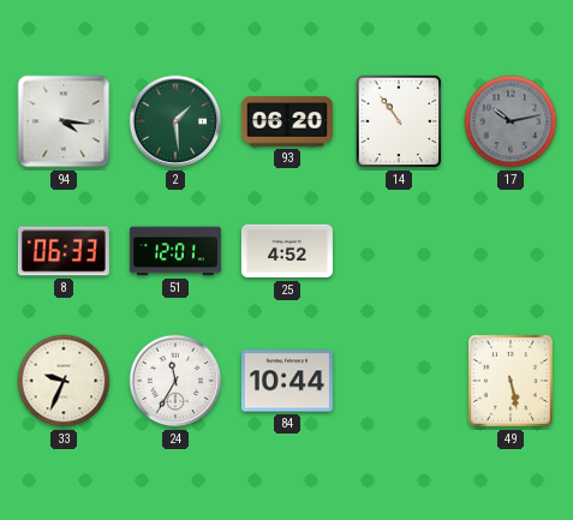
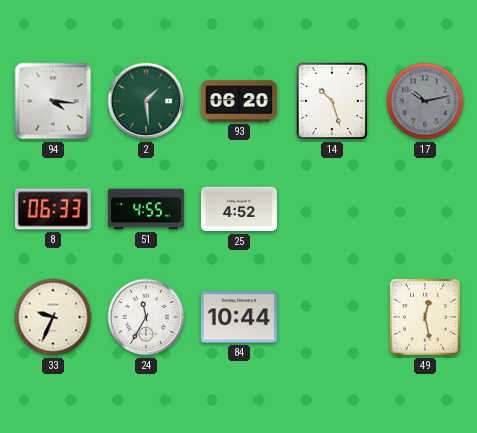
14: 10:54 -> 10:27 (332, 101)
51: 12:01 -> 4:55 (146, 209)
49: 5:28 -> 12:28 (425, 317)
